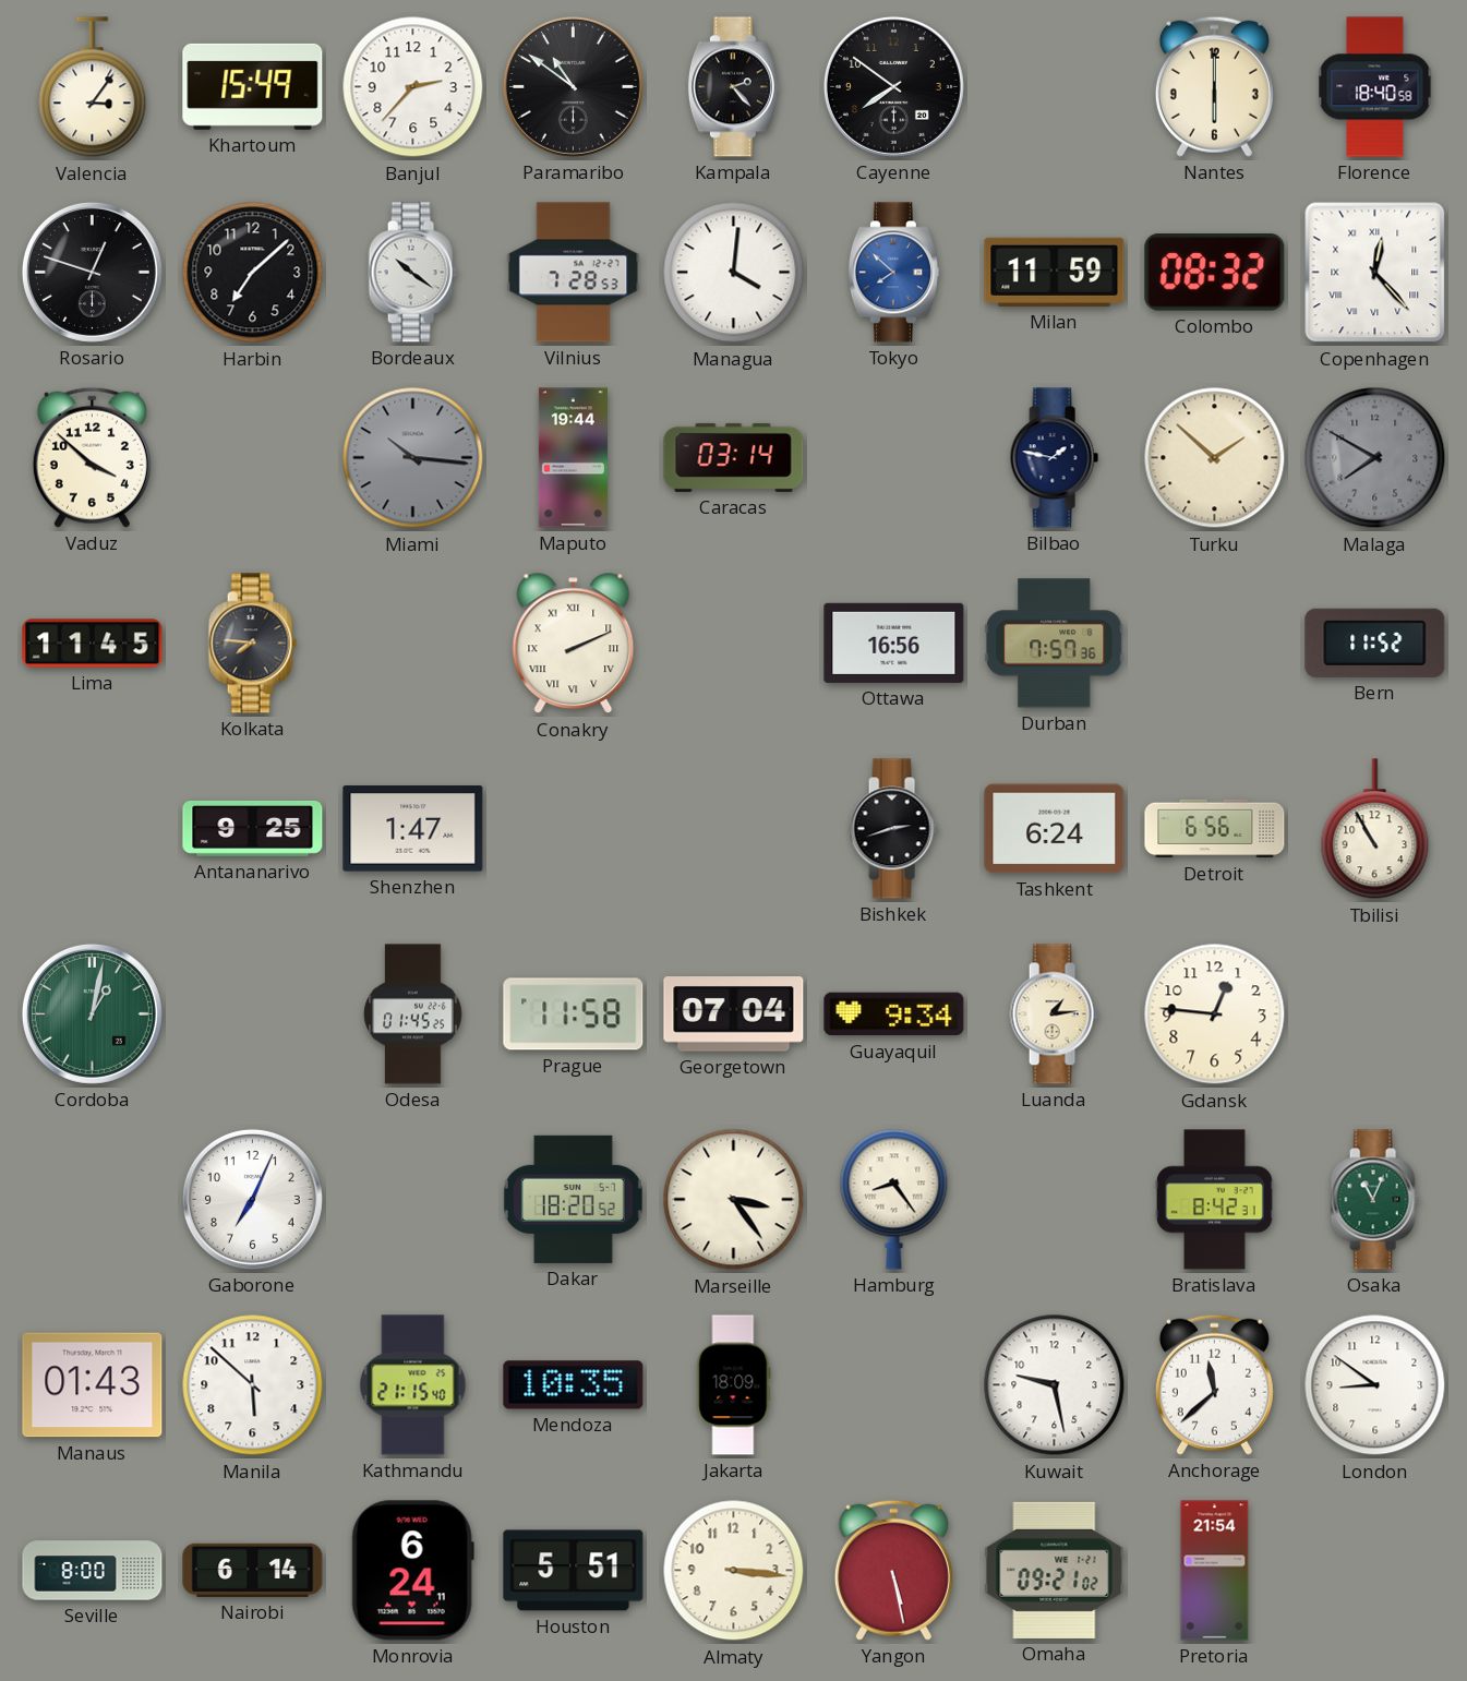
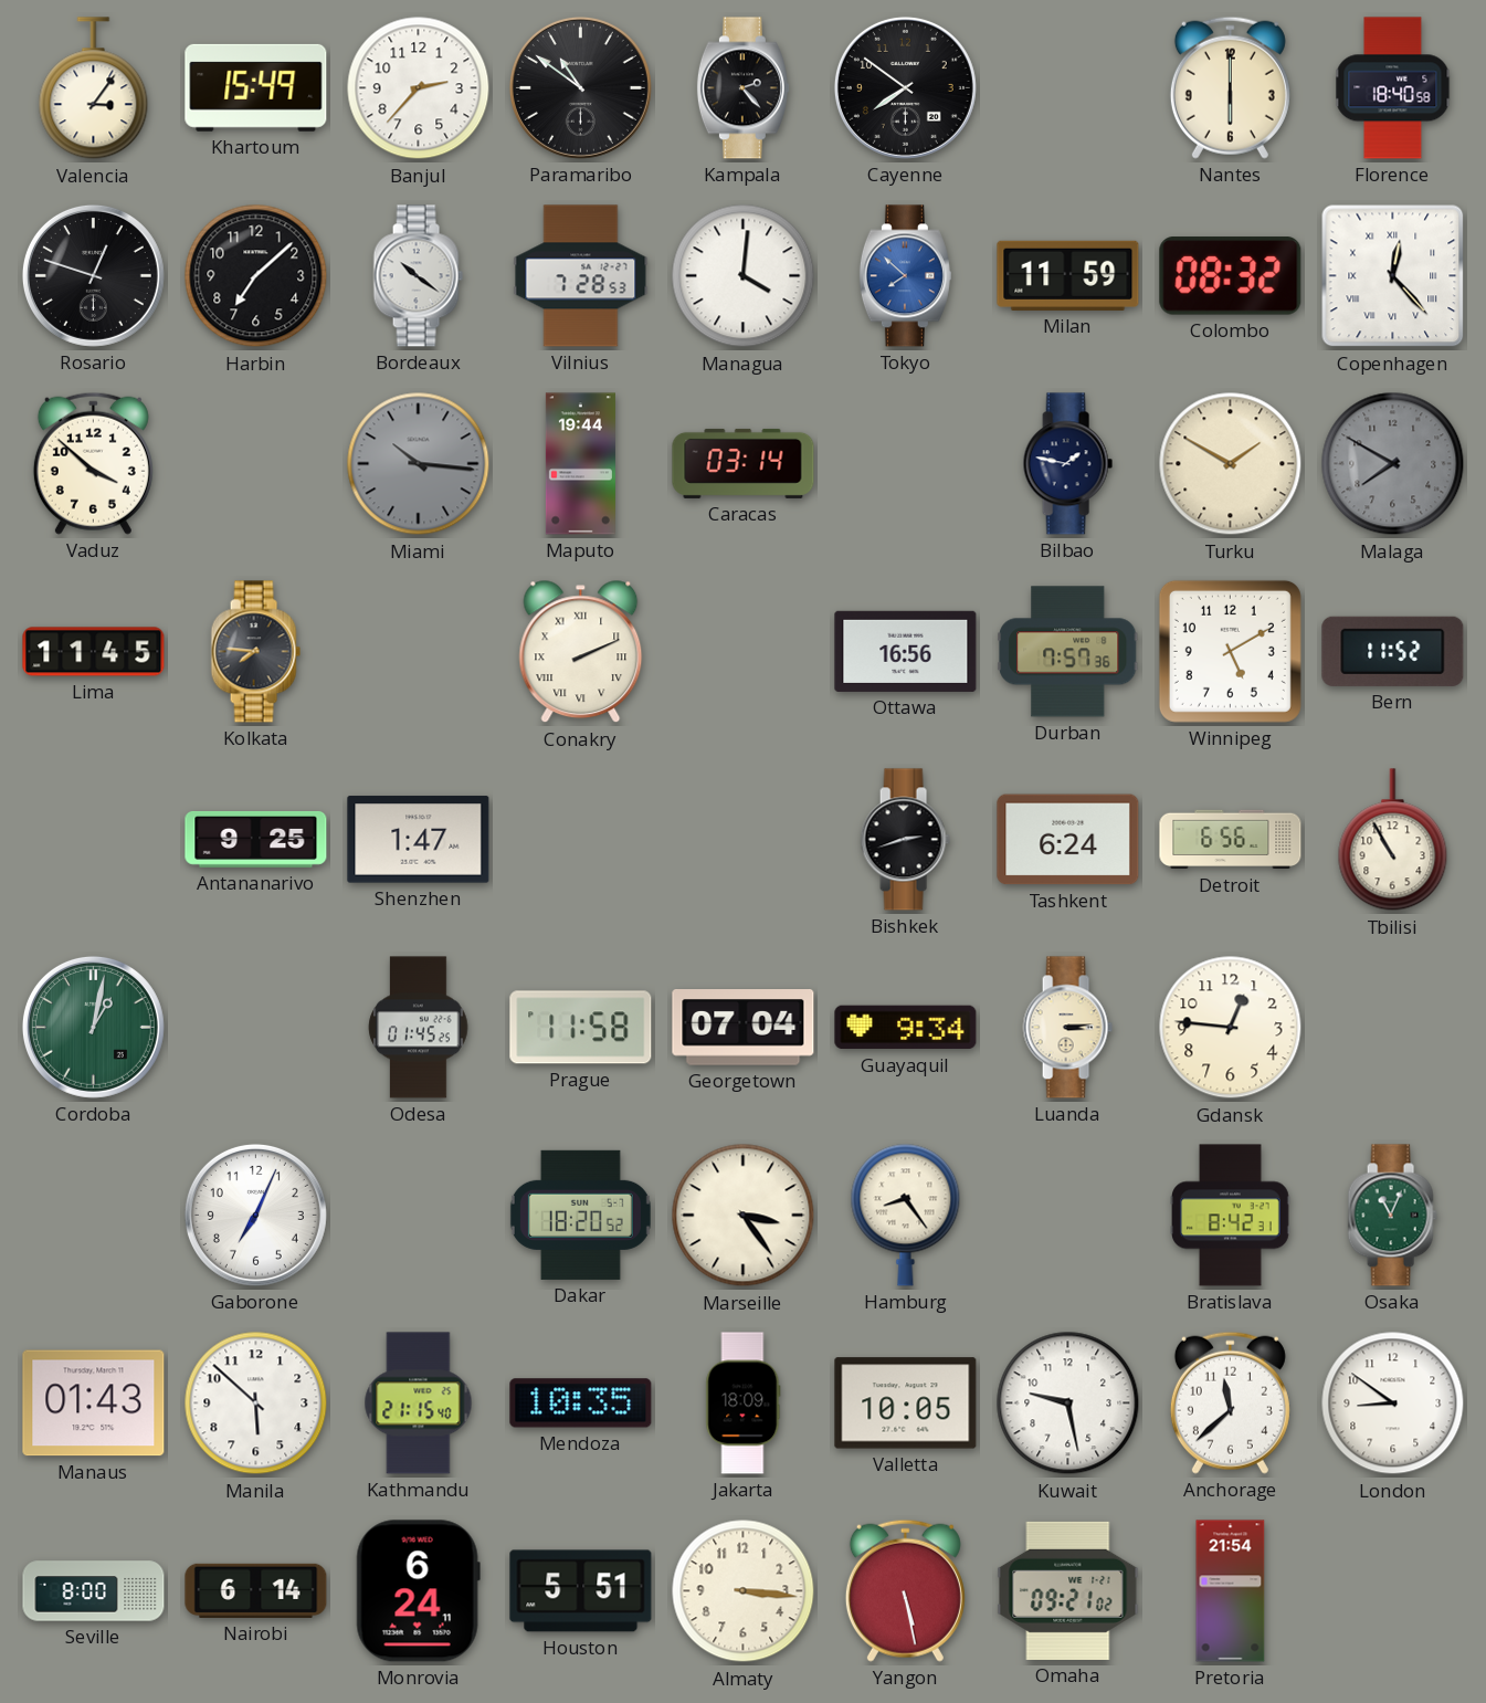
Turku: 1:52 -> 1:50 (1231, 464)
Winnipeg: none -> 5:10 (1230, 651)
Luanda: 1:14 -> 3:14 (1067, 1028)
Valletta: none -> 10:05 (906, 1404)
